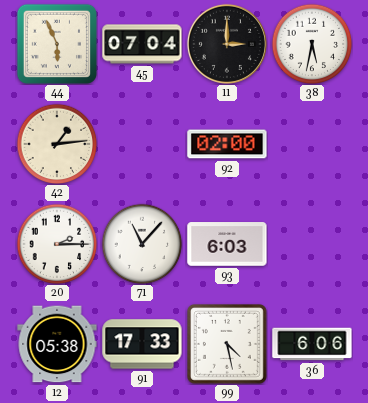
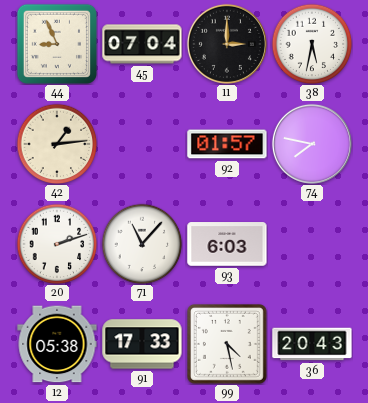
44: 5:56 -> 8:56 (57, 44)
92: 02:00 -> 01:57 (227, 144)
74: none -> 7:47 (312, 144)
20: 2:15 -> 2:12 (57, 244)
36: 6:06 -> 20:43 (312, 344)
